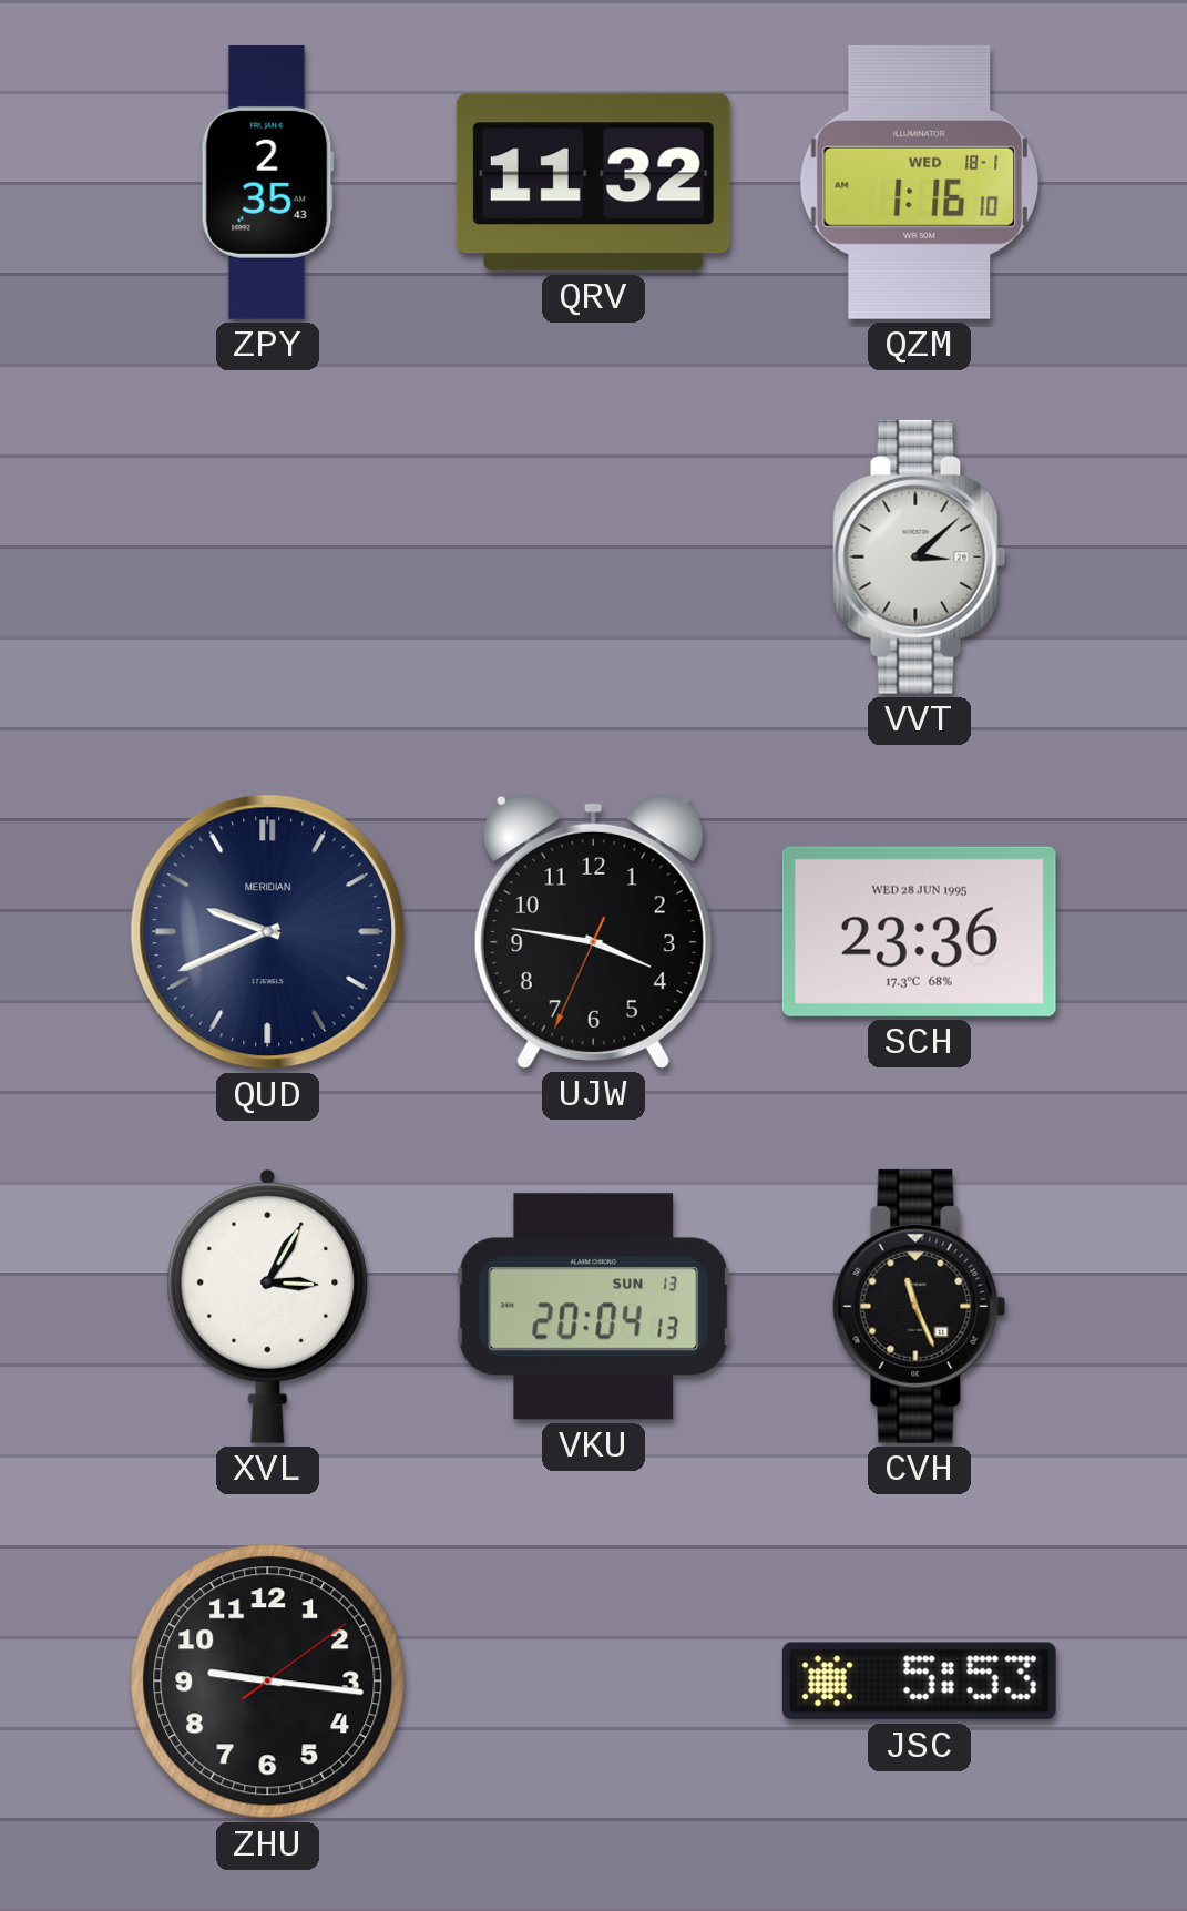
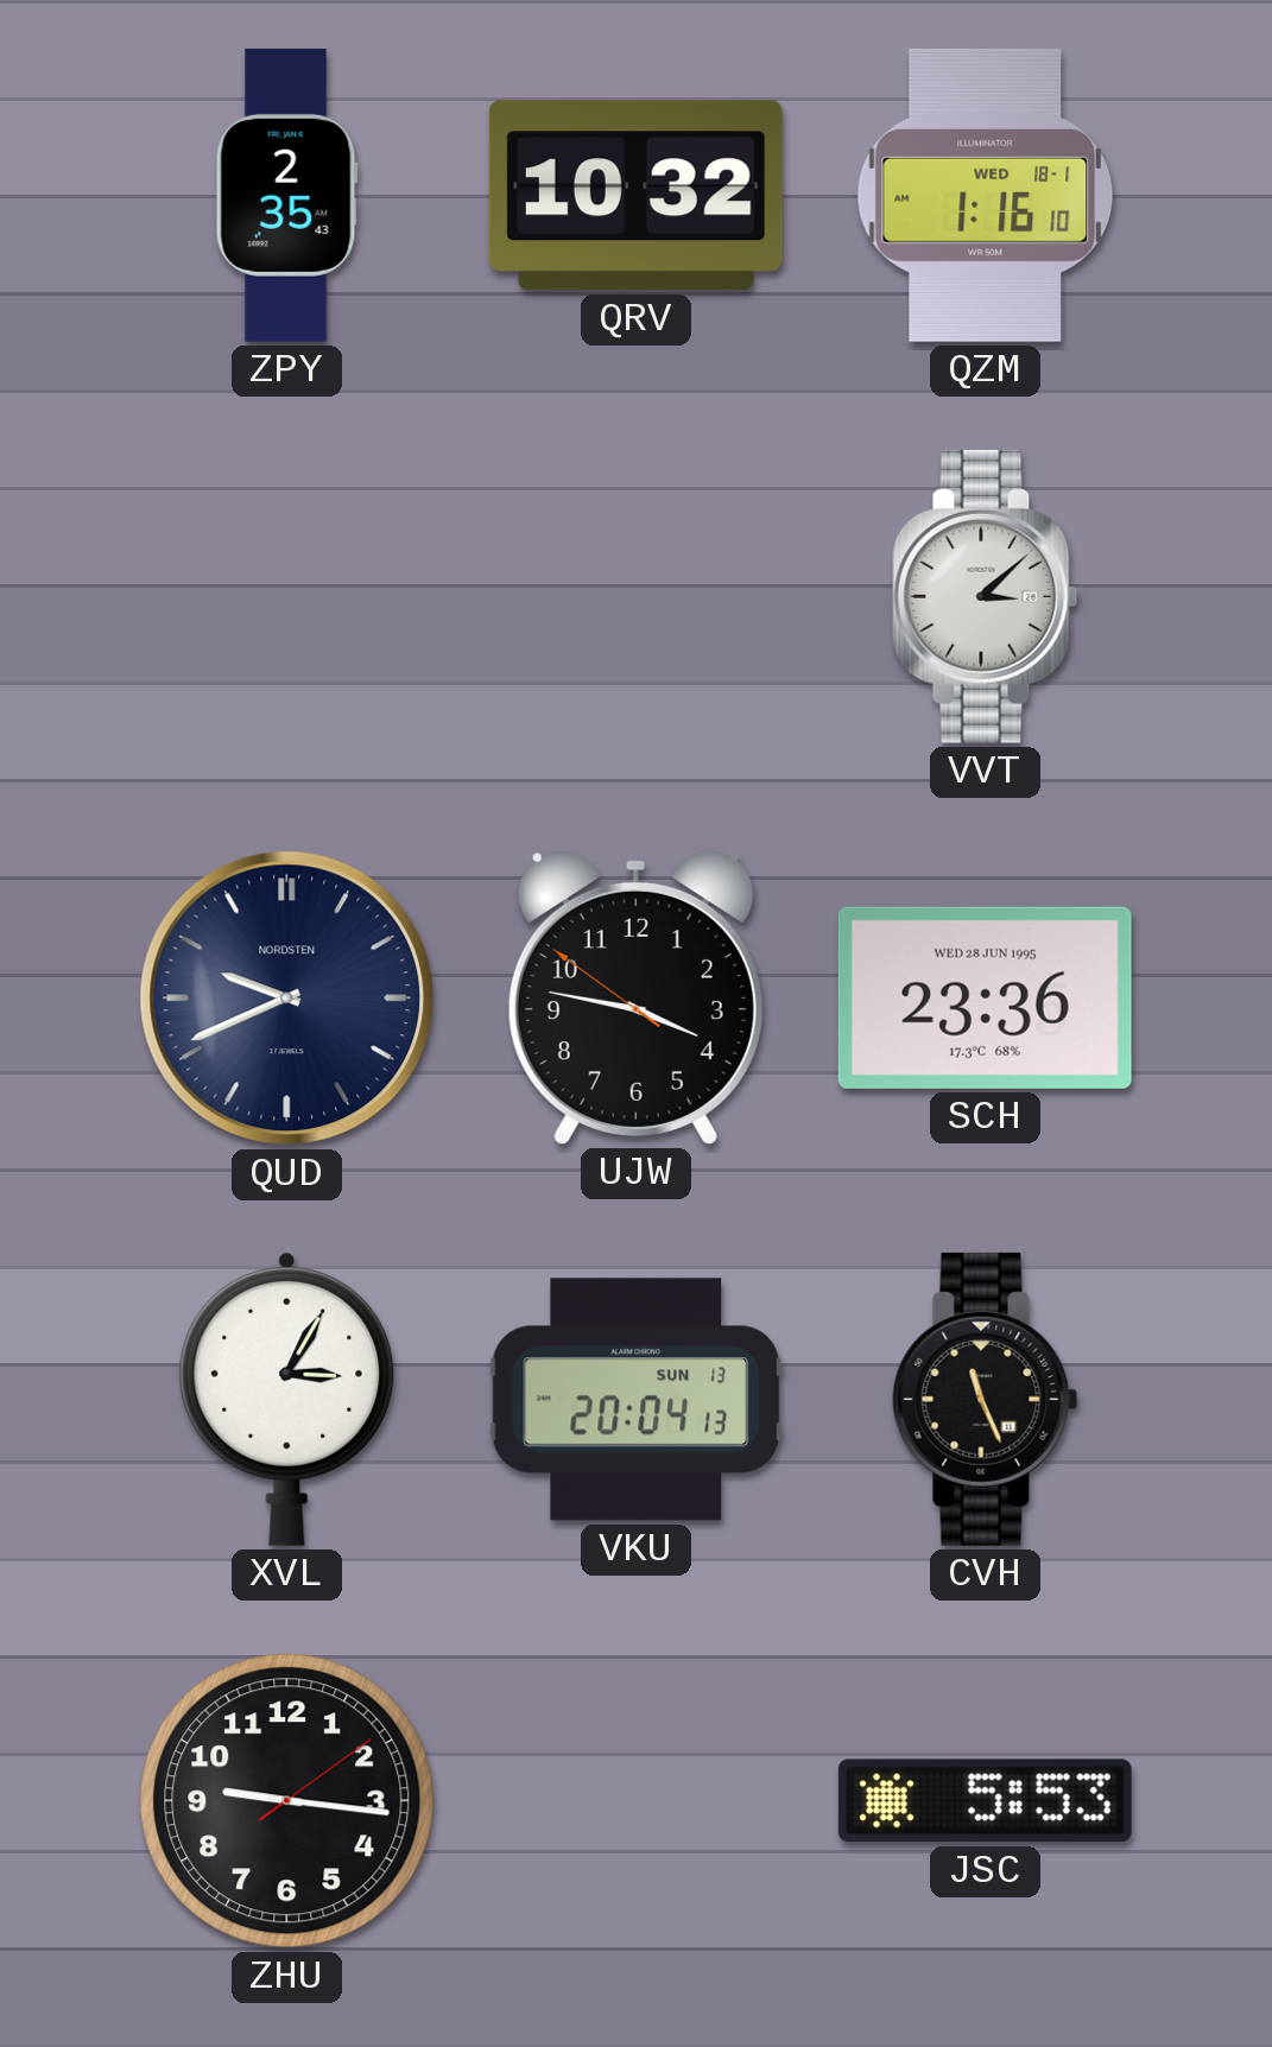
QRV: 11:32 -> 10:32 (635, 196)
QUD brand: MERIDIAN -> NORDSTEN (287, 999)
UJW: 3:46:34 -> 3:46:51 (635, 997)
